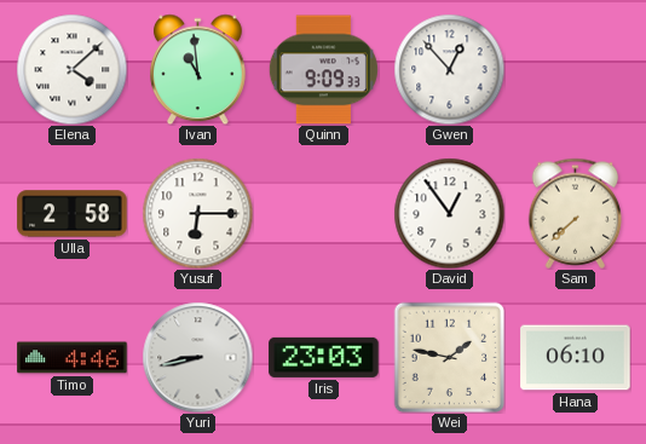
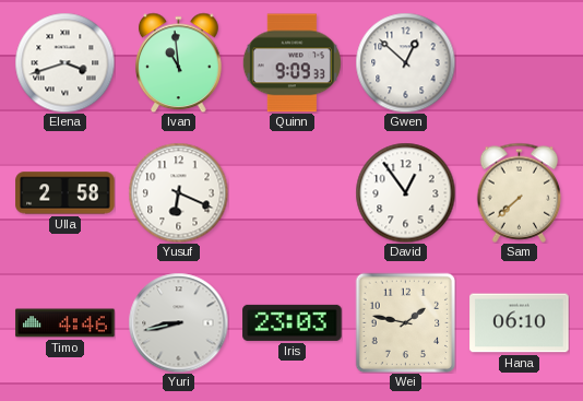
Elena: 4:08 -> 3:42 (64, 62)
Gwen: 12:53 -> 12:52 (405, 62)
Yusuf: 6:15 -> 6:19 (178, 192)
